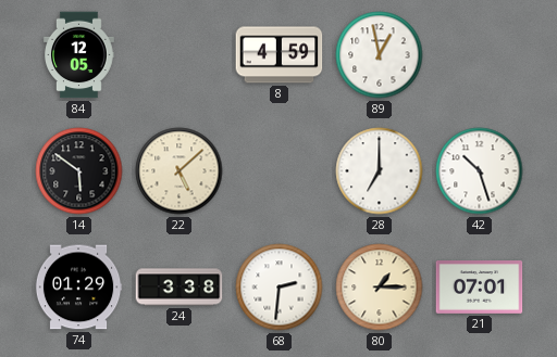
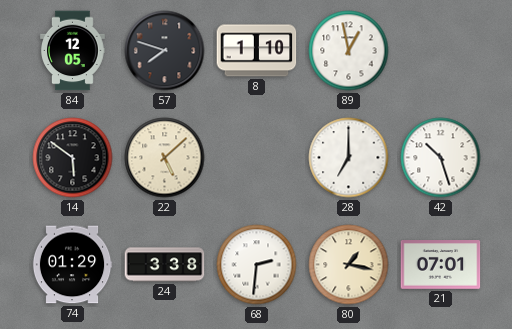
57: none -> 7:48 (165, 51)
8: 4:59 -> 1:10 (257, 51)
80: 1:15 -> 1:17 (349, 265)
